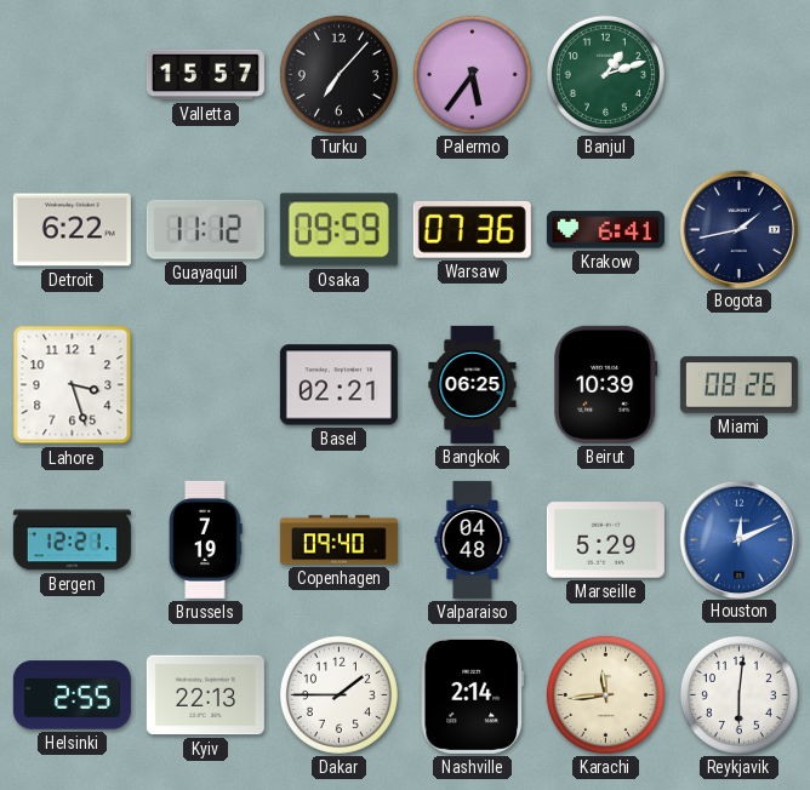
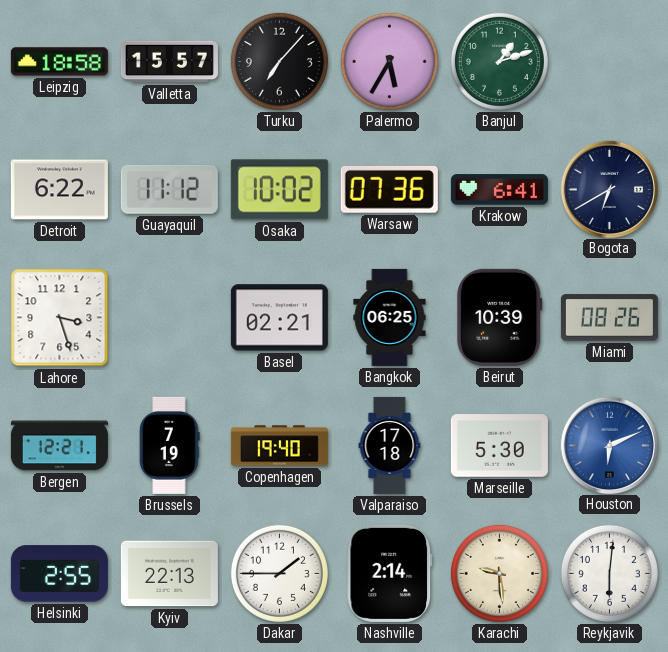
Leipzig: none -> 18:58 (59, 62)
Palermo: 5:36 -> 5:35 (389, 61)
Osaka: 09:59 -> 10:02 (279, 190)
Bogota: 1:43 -> 6:40 (609, 189)
Copenhagen: 09:40 -> 19:40 (279, 446)
Valparaiso: 04:48 -> 17:18 (390, 445)
Marseille: 5:29 -> 5:30 (499, 446)
Houston: 12:11 -> 6:11 (609, 445)
Karachi: 11:44 -> 9:29 (499, 573)
